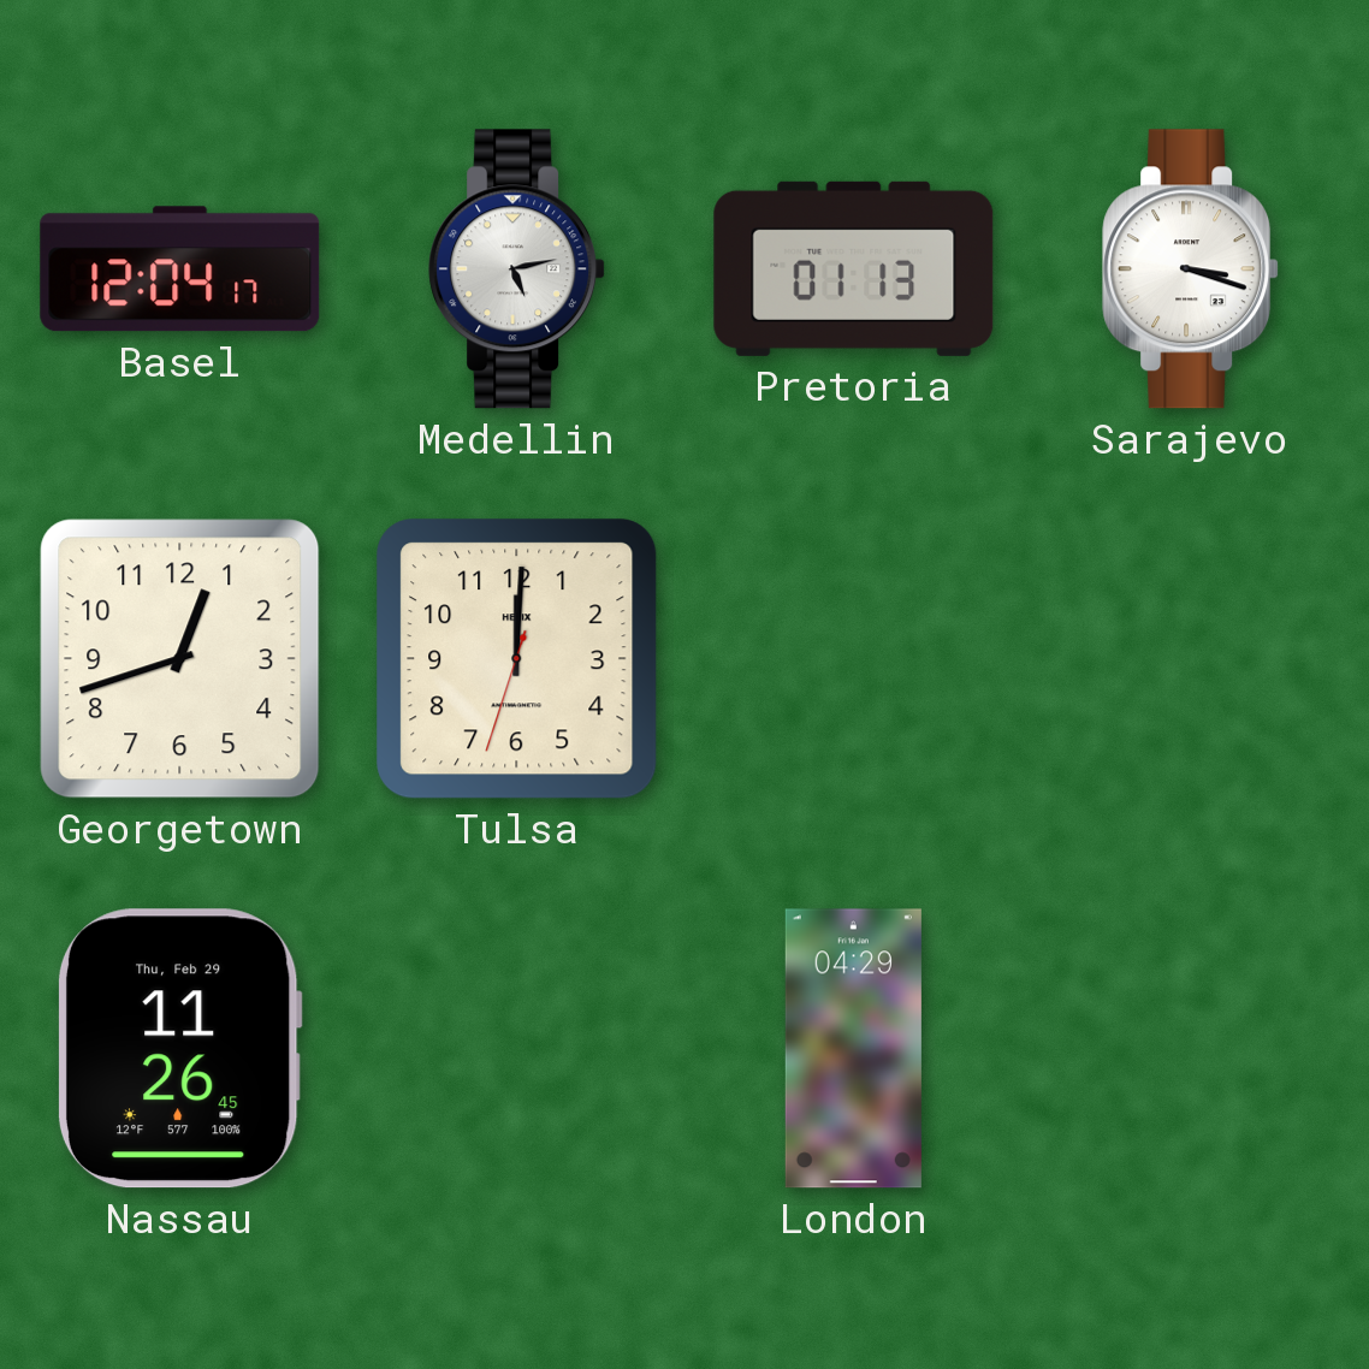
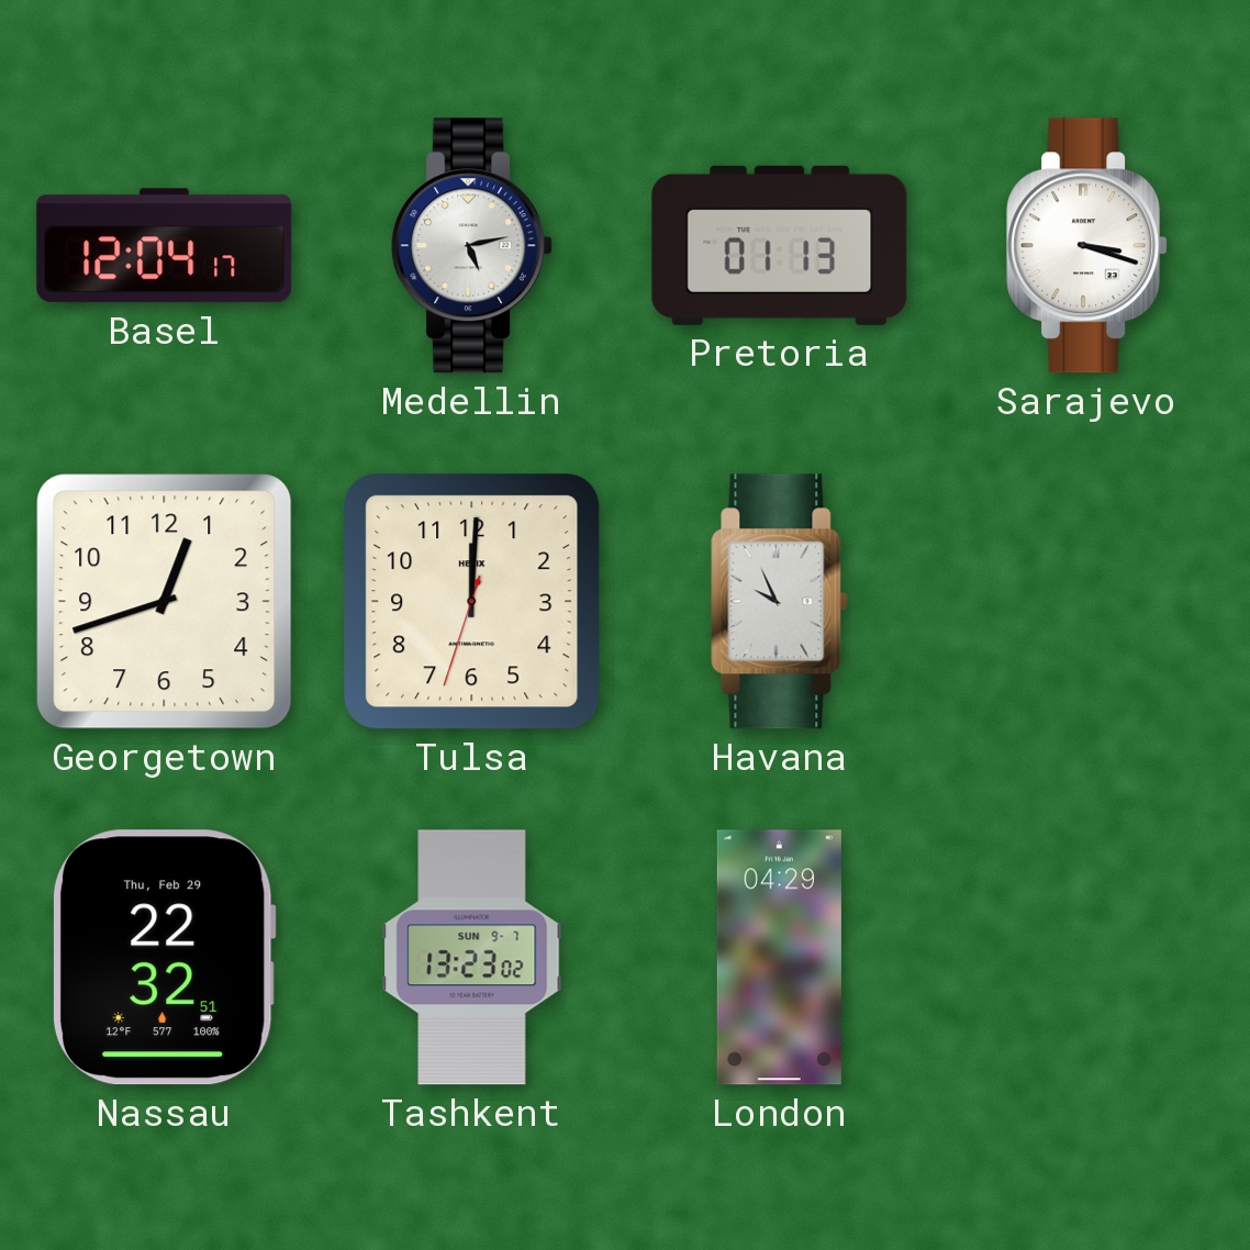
Havana: none -> 9:56 (780, 602)
Nassau: 11:26 -> 22:32 (164, 958)
Tashkent: none -> 13:23 (472, 958)
